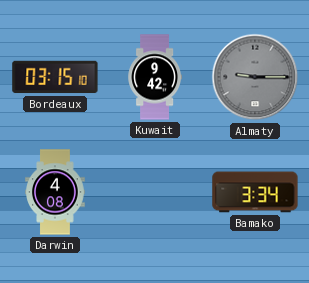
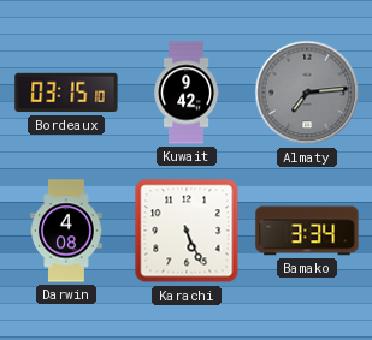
Almaty: 9:15 -> 7:14 (307, 93)
Karachi: none -> 5:26 (187, 231)
